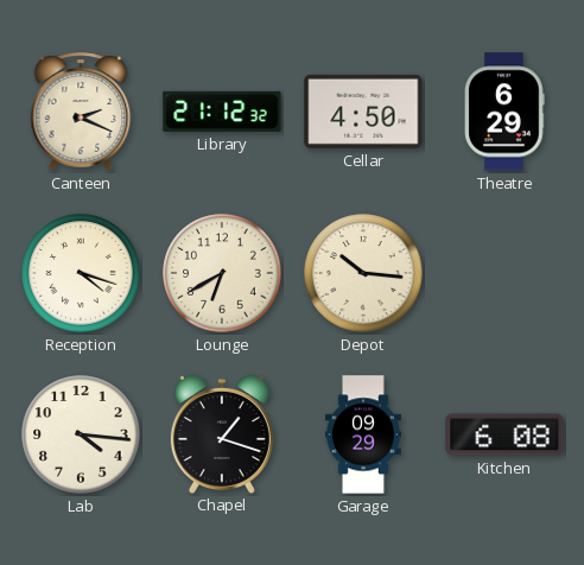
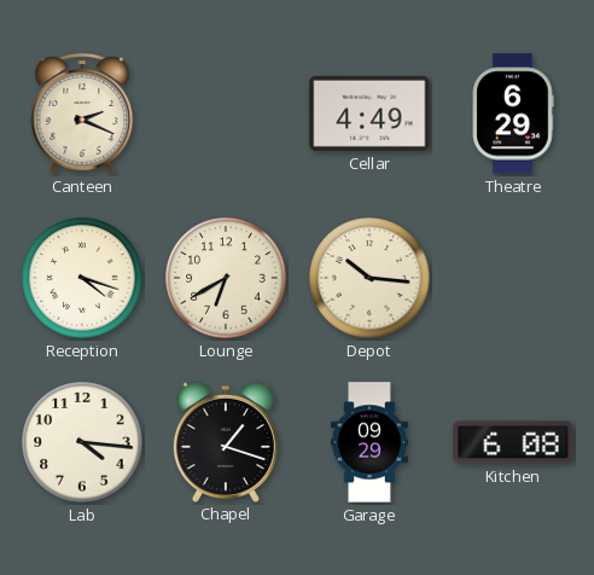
Library: 21:12 -> none (222, 112)
Cellar: 4:50 -> 4:49 (369, 114)
